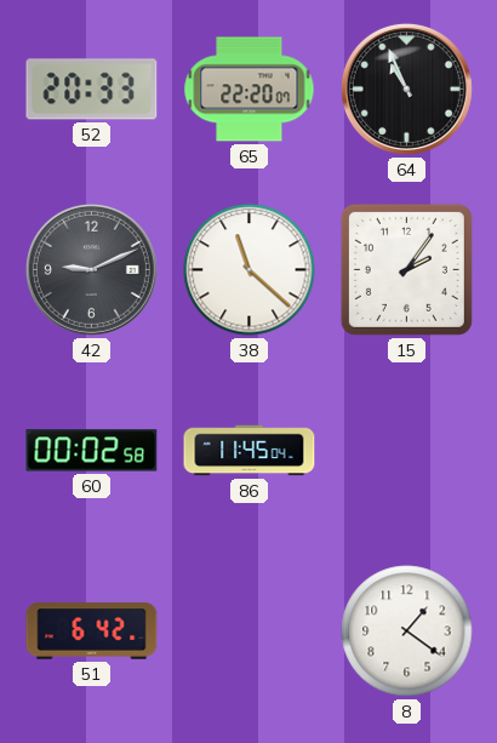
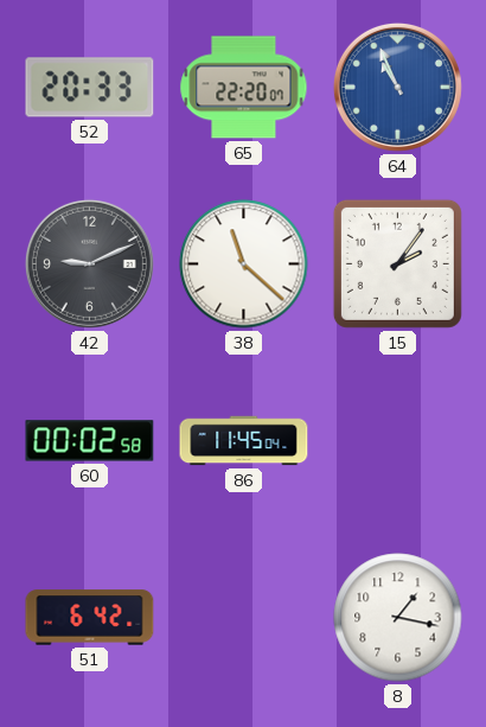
64 dial: black -> blue (397, 87)
8: 1:21 -> 1:17 (398, 618)
